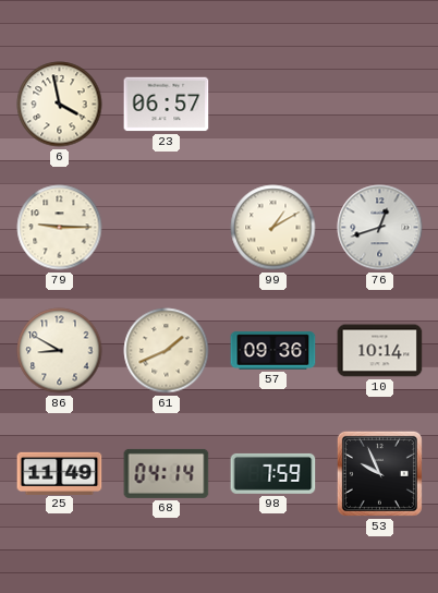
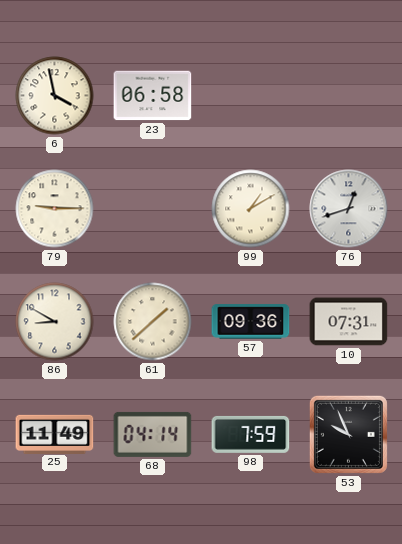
23: 06:57 -> 06:58 (153, 96)
61: 1:41 -> 1:38 (153, 322)
10: 10:14 -> 07:31 (349, 322)
